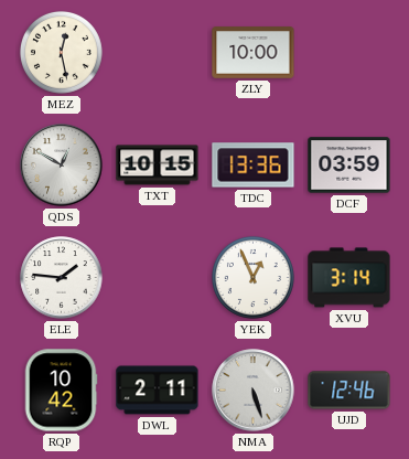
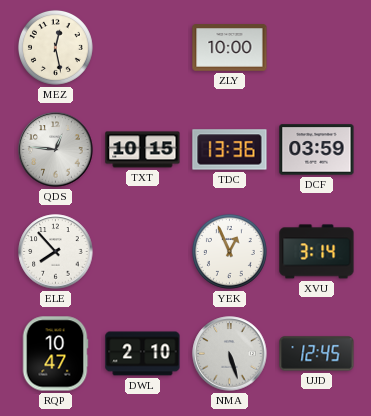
QDS: 12:50 -> 12:46 (56, 150)
ELE: 1:46 -> 7:53 (56, 252)
RQP: 10:42 -> 10:47 (55, 354)
DWL: 2:11 -> 2:10 (143, 354)
UJD: 12:46 -> 12:45 (317, 354)
